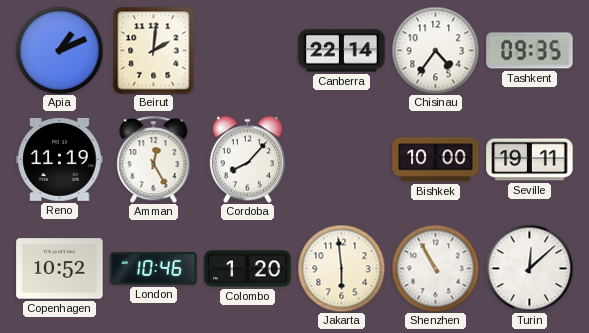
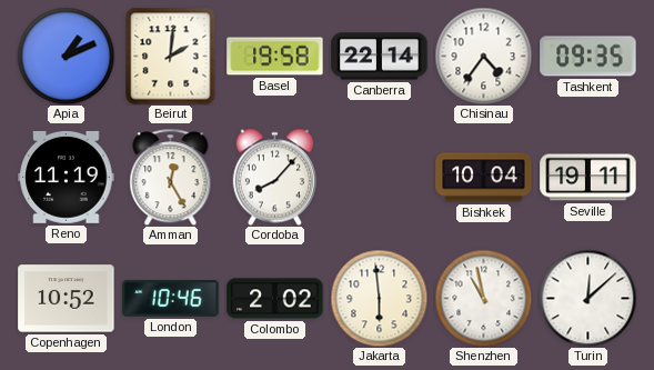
Basel: none -> 19:58 (275, 57)
Bishkek: 10:00 -> 10:04 (484, 178)
Colombo: 1:20 -> 2:02 (275, 299)
Shenzhen: 10:55 -> 10:58 (483, 298)
